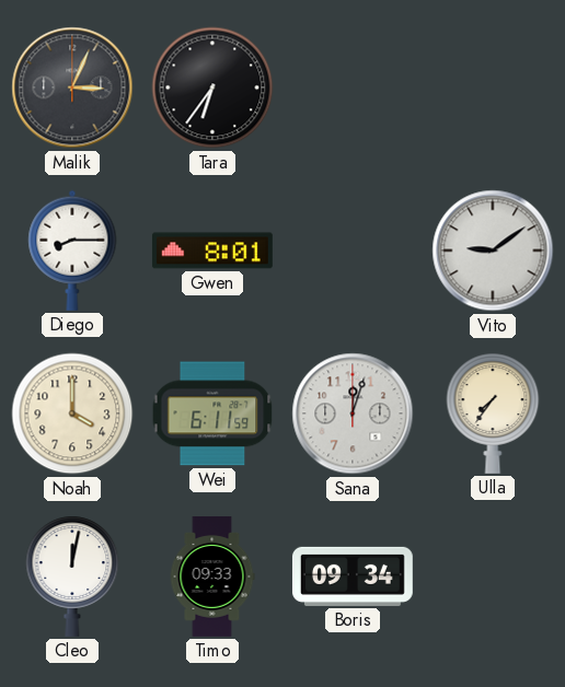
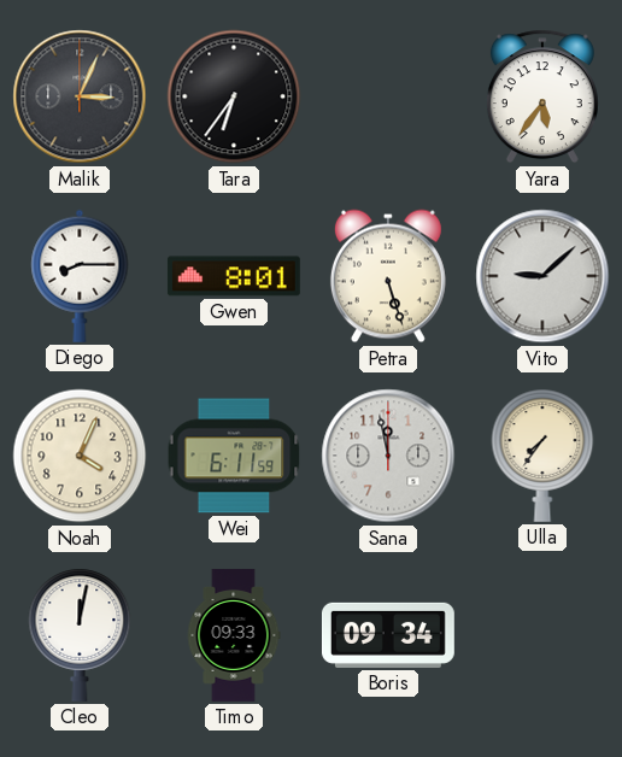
Yara: none -> 5:36 (542, 96)
Petra: none -> 5:27 (388, 276)
Vito: 9:09 -> 9:08 (542, 276)
Noah: 4:00 -> 4:04 (80, 456)
Sana: 12:03 -> 11:58 (388, 456)
